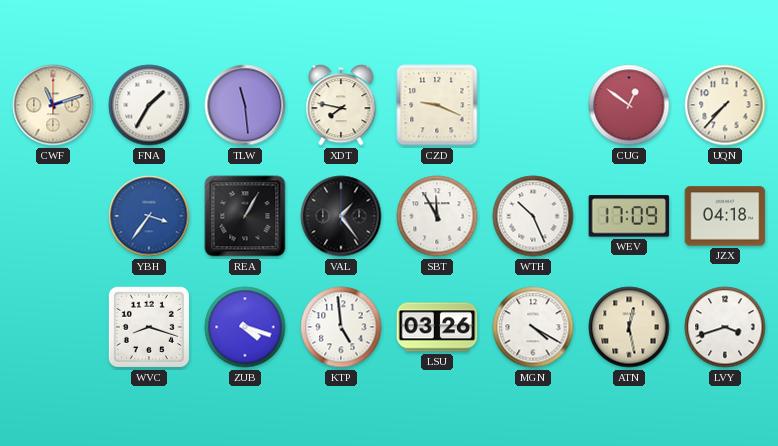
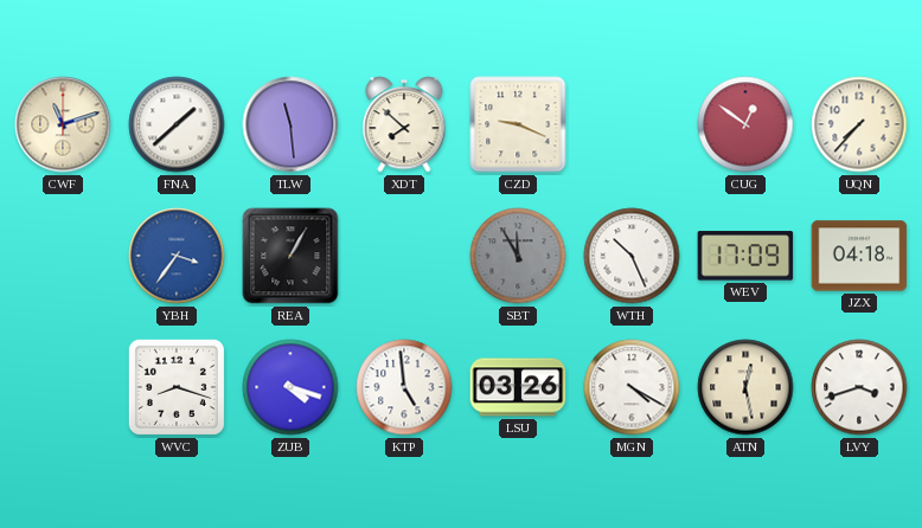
FNA: 1:35 -> 1:38 (177, 124)
XDT: 7:47 -> 7:52 (404, 124)
VAL: 1:24 -> none (341, 216)
SBT dial: white -> grey (518, 256)
